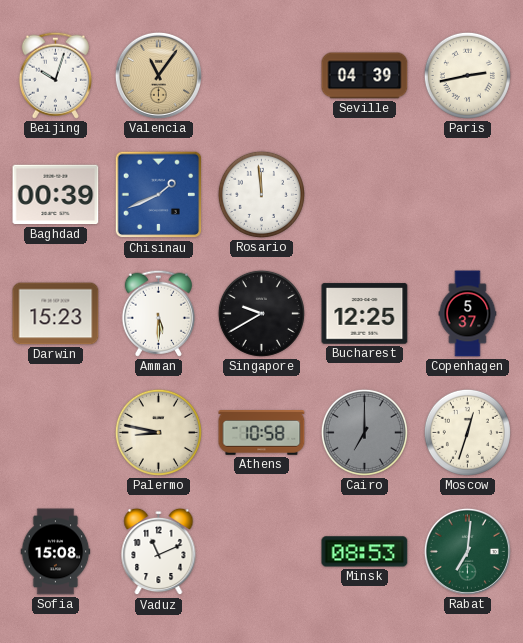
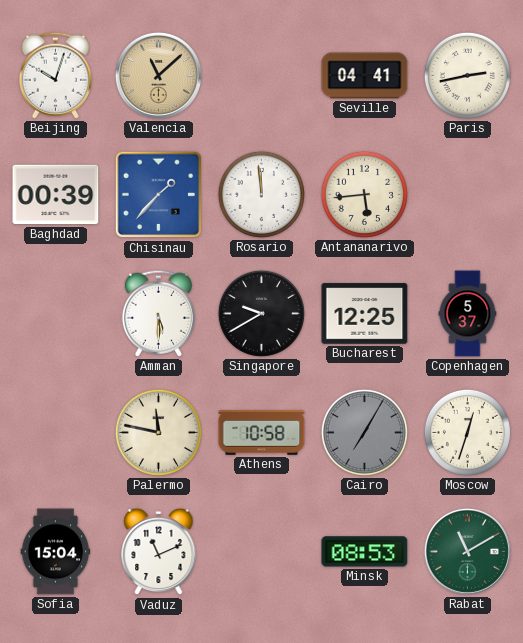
Valencia: 11:06 -> 11:08 (158, 75)
Seville: 04:39 -> 04:41 (365, 76)
Chisinau: 1:41 -> 1:37 (159, 195)
Antananarivo: none -> 5:44 (364, 194)
Darwin: 15:23 -> none (56, 314)
Palermo: 8:47 -> 11:47 (158, 432)
Cairo: 7:00 -> 7:05 (364, 432)
Sofia: 15:08 -> 15:04 (56, 552)
Rabat: 7:01 -> 11:10 (467, 551)
